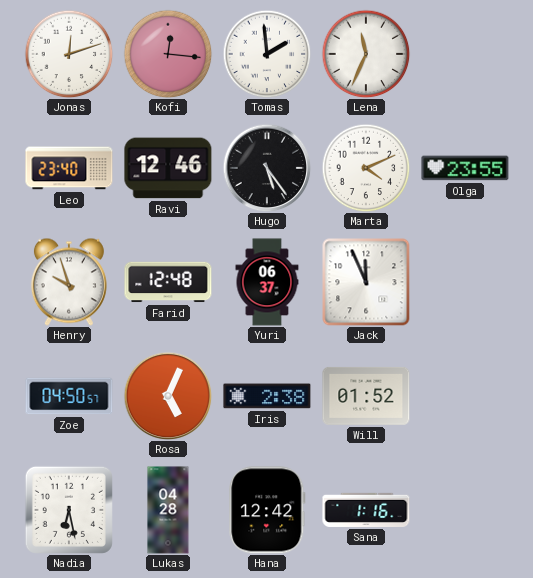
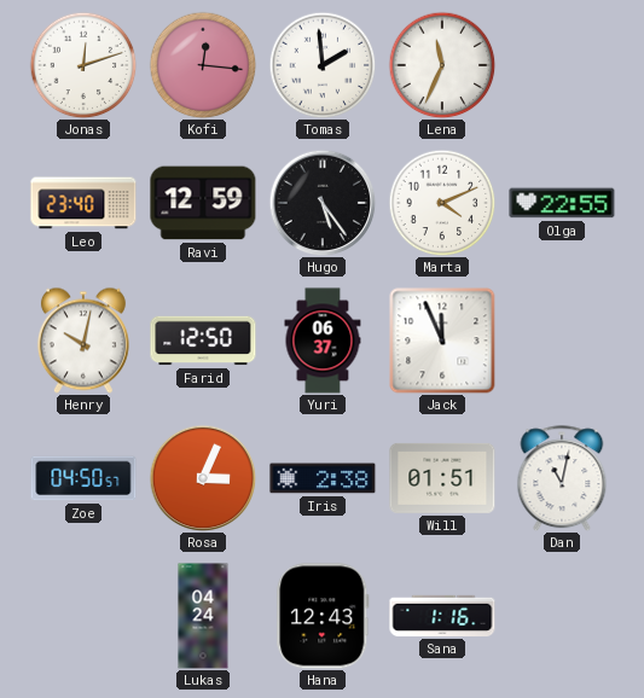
Ravi: 12:46 -> 12:59 (203, 203)
Olga: 23:55 -> 22:55 (562, 203)
Henry: 9:57 -> 10:02 (83, 341)
Farid: 12:48 -> 12:50 (203, 341)
Rosa: 5:04 -> 3:04 (203, 478)
Will: 01:52 -> 01:51 (442, 478)
Dan: none -> 11:02 (562, 478)
Nadia: 6:28 -> none (69, 510)
Lukas: 04:28 -> 04:24 (203, 616)
Hana: 12:42 -> 12:43 (323, 616)
